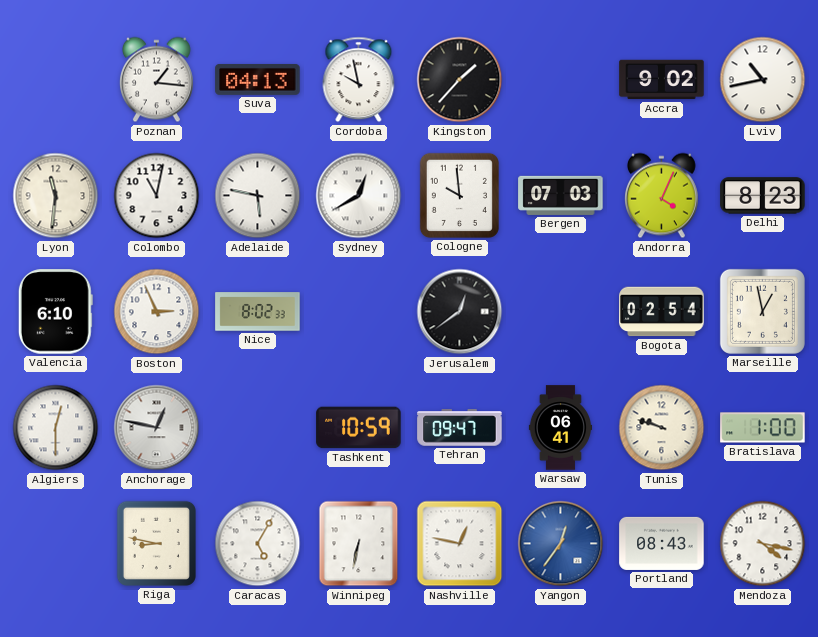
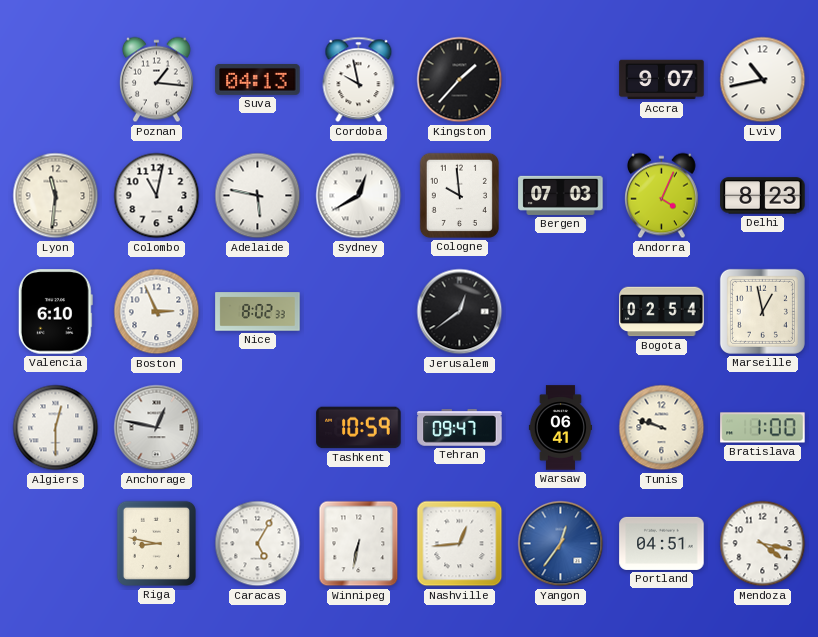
Accra: 9:02 -> 9:07 (662, 80)
Nashville: 12:47 -> 12:44 (460, 544)
Portland: 08:43 -> 04:51 (662, 543)
